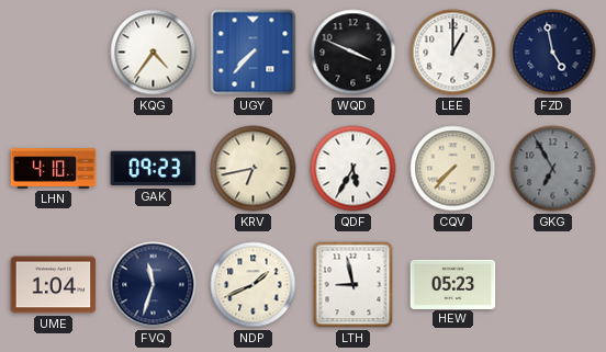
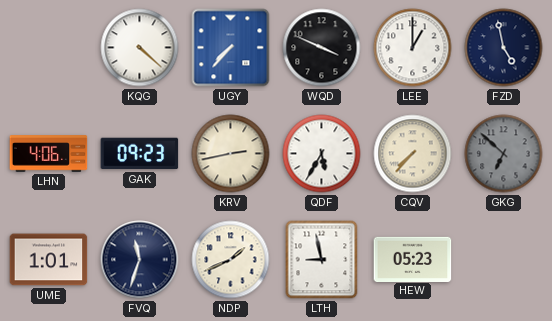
KQG: 4:36 -> 4:22 (140, 48)
LHN: 4:10 -> 4:06 (49, 154)
KRV: 6:43 -> 2:43 (231, 154)
GKG: 6:55 -> 6:52 (504, 154)
UME: 1:04 -> 1:01 (49, 260)
